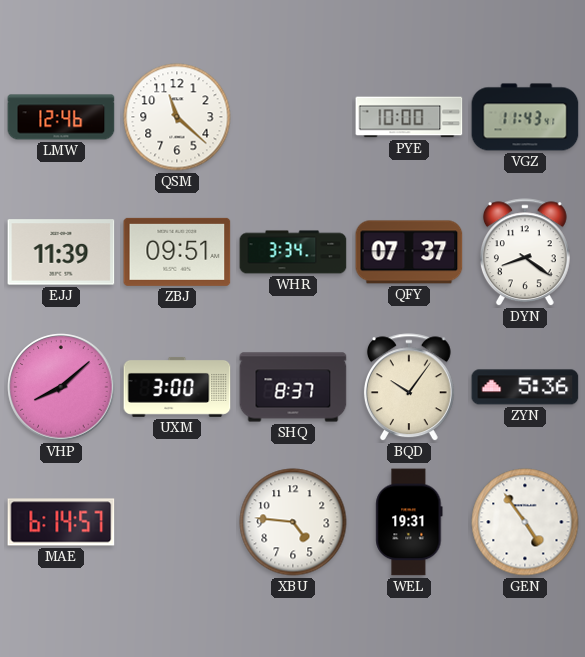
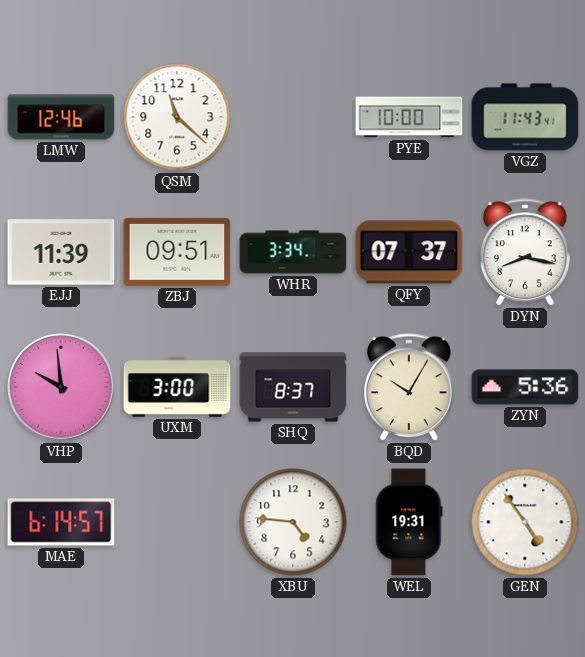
DYN: 8:21 -> 8:17 (525, 253)
VHP: 8:08 -> 9:59 (61, 387)
BQD: 10:06 -> 10:05 (409, 388)
